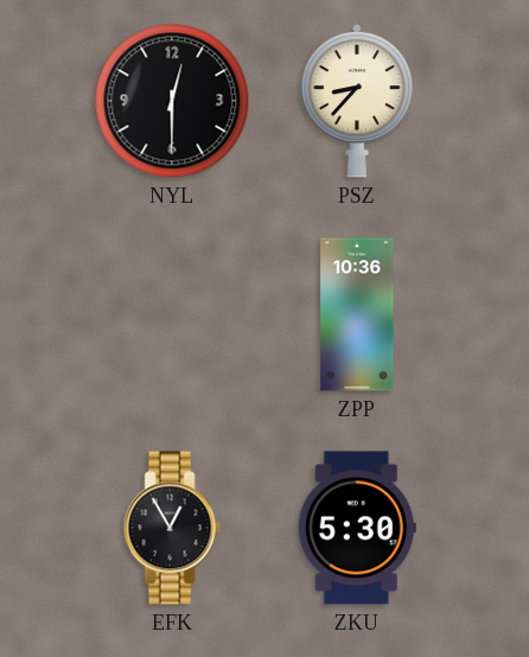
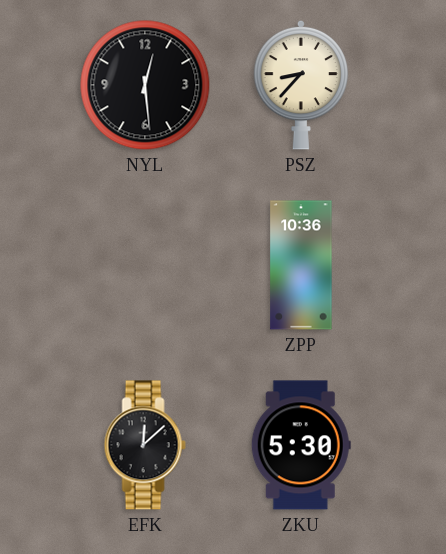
NYL: 12:30 -> 12:29 (145, 85)
EFK: 12:55 -> 12:08 (145, 445)
